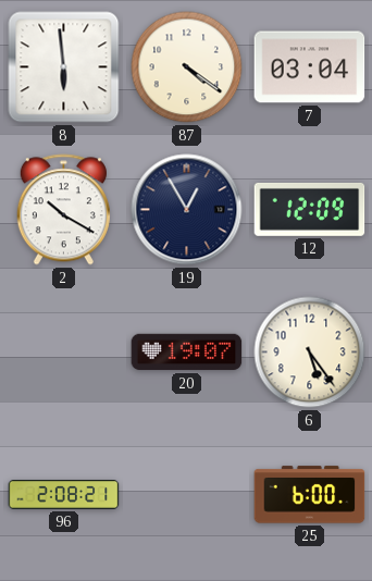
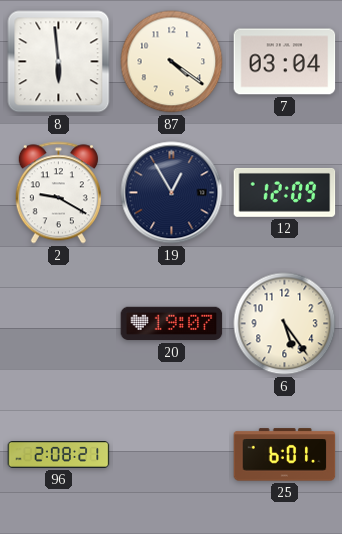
2: 10:20 -> 9:20 (58, 193)
25: 6:00 -> 6:01 (285, 455)
